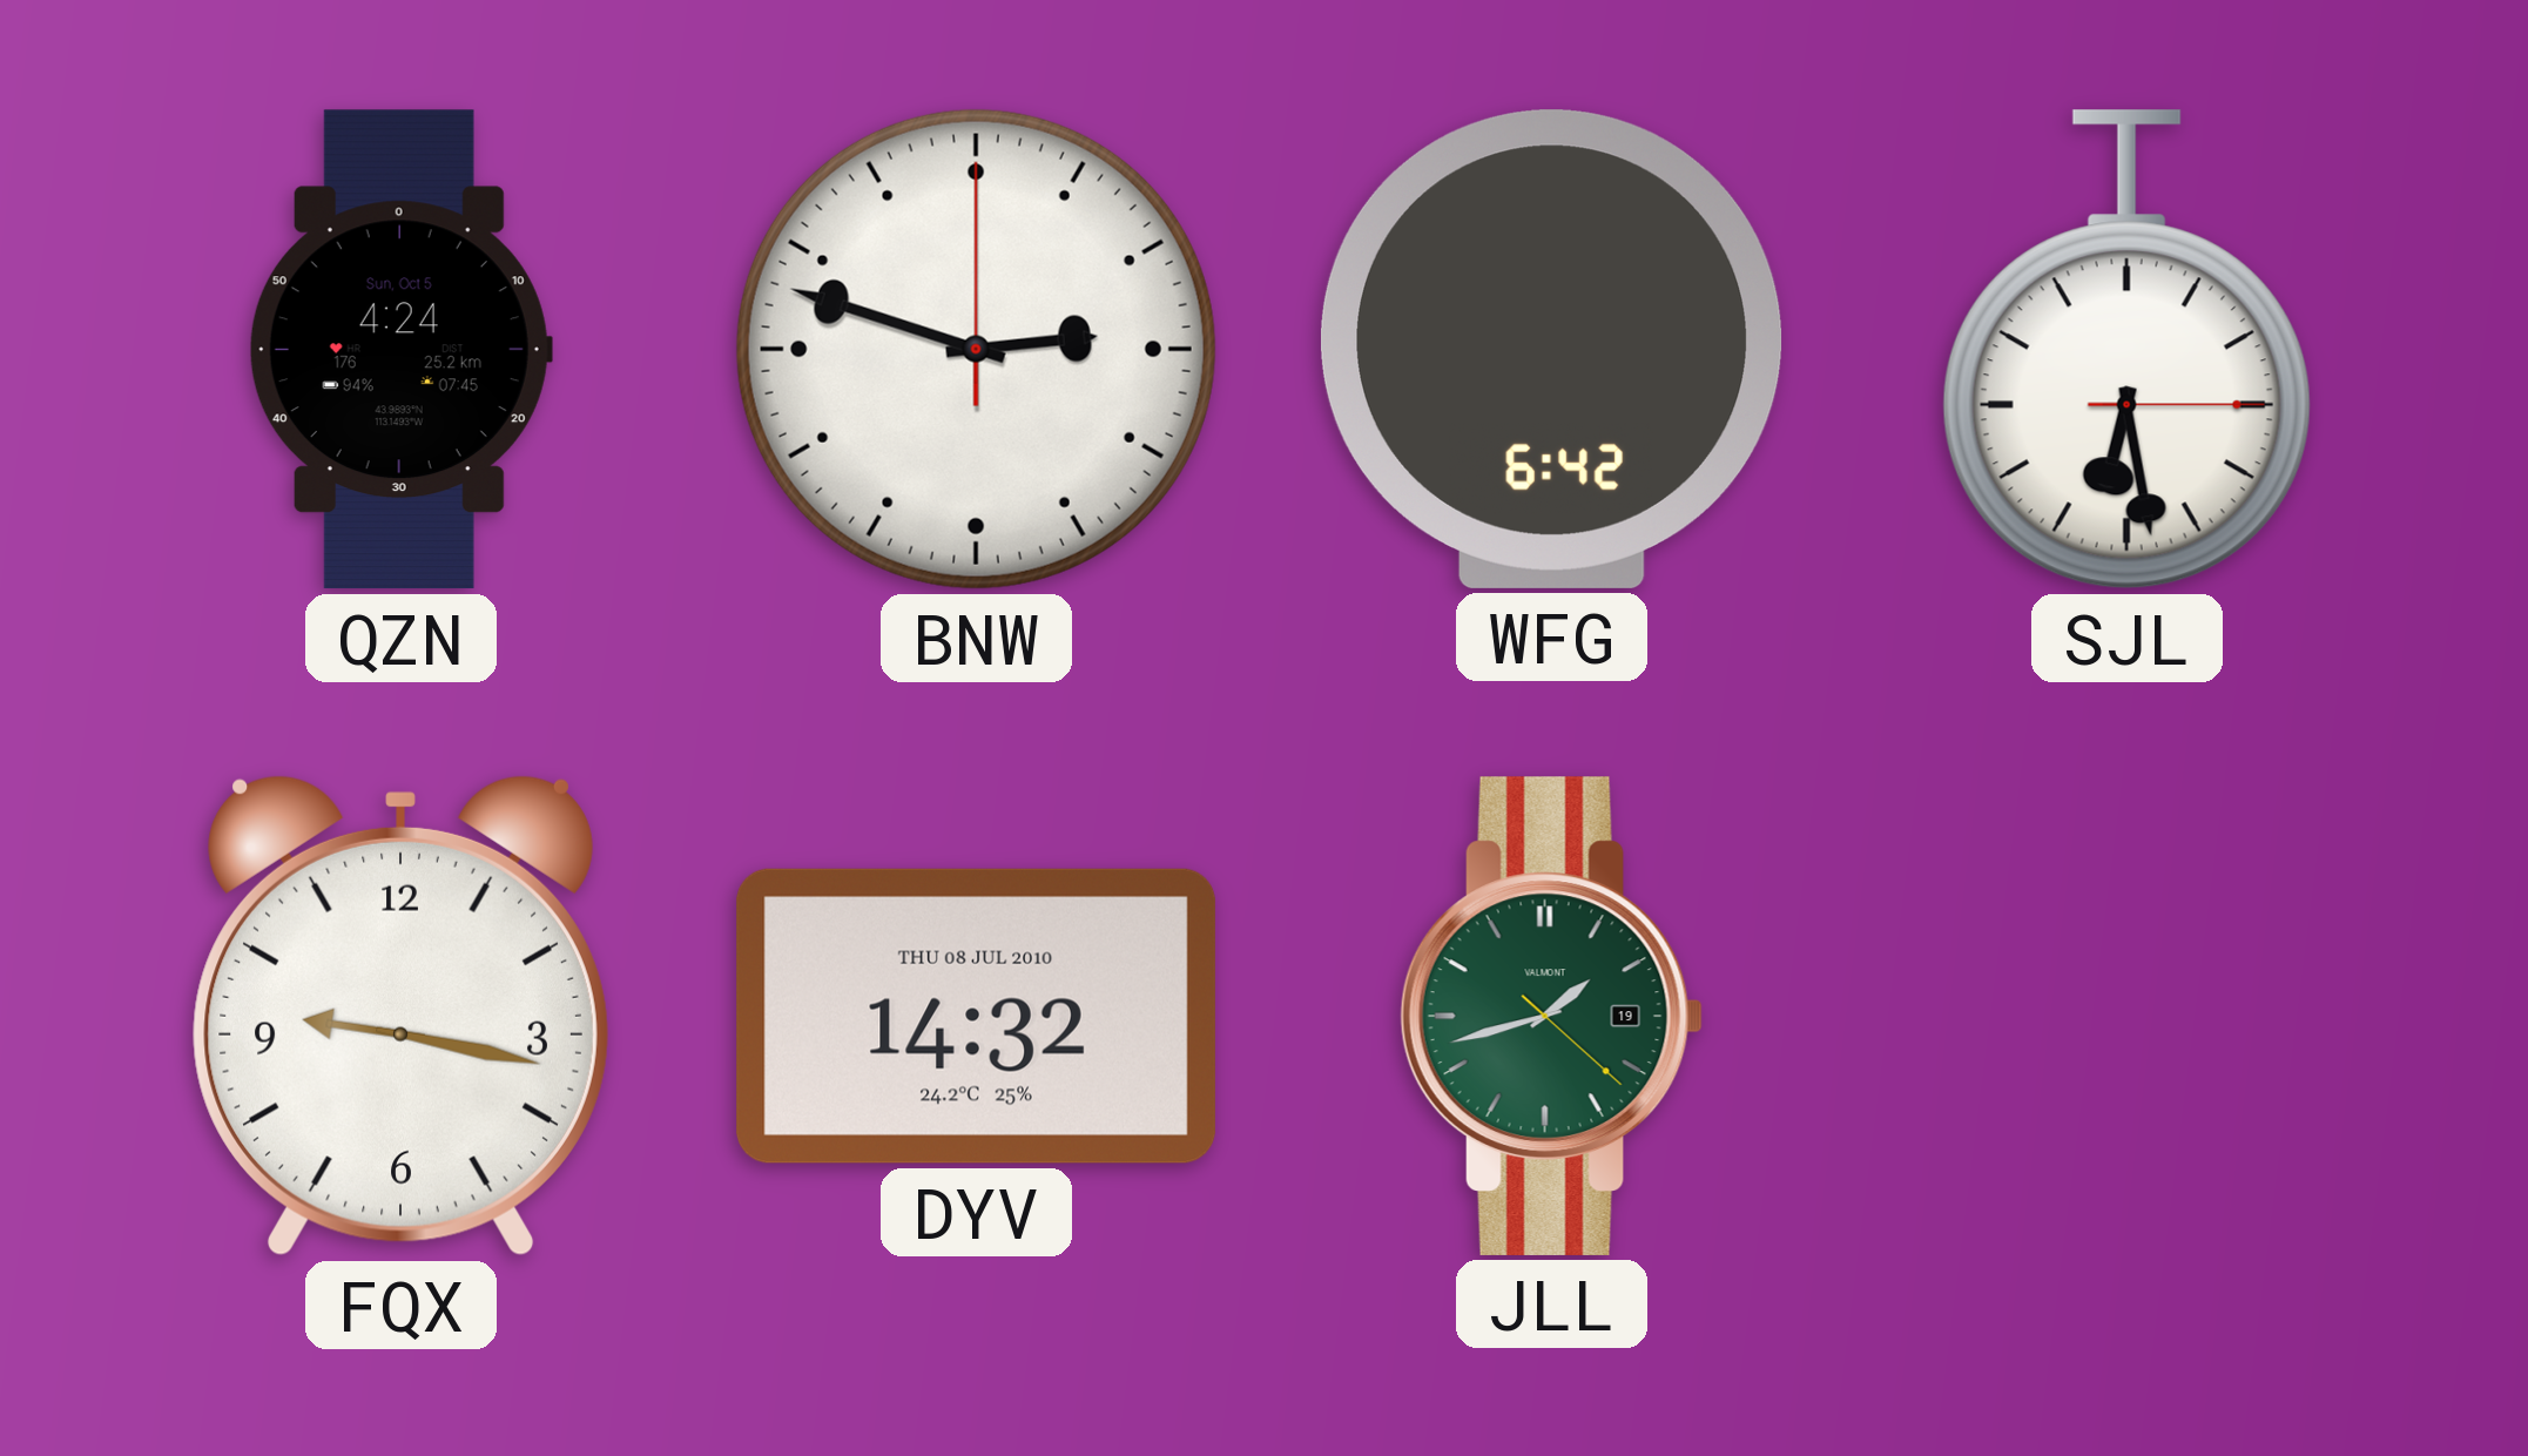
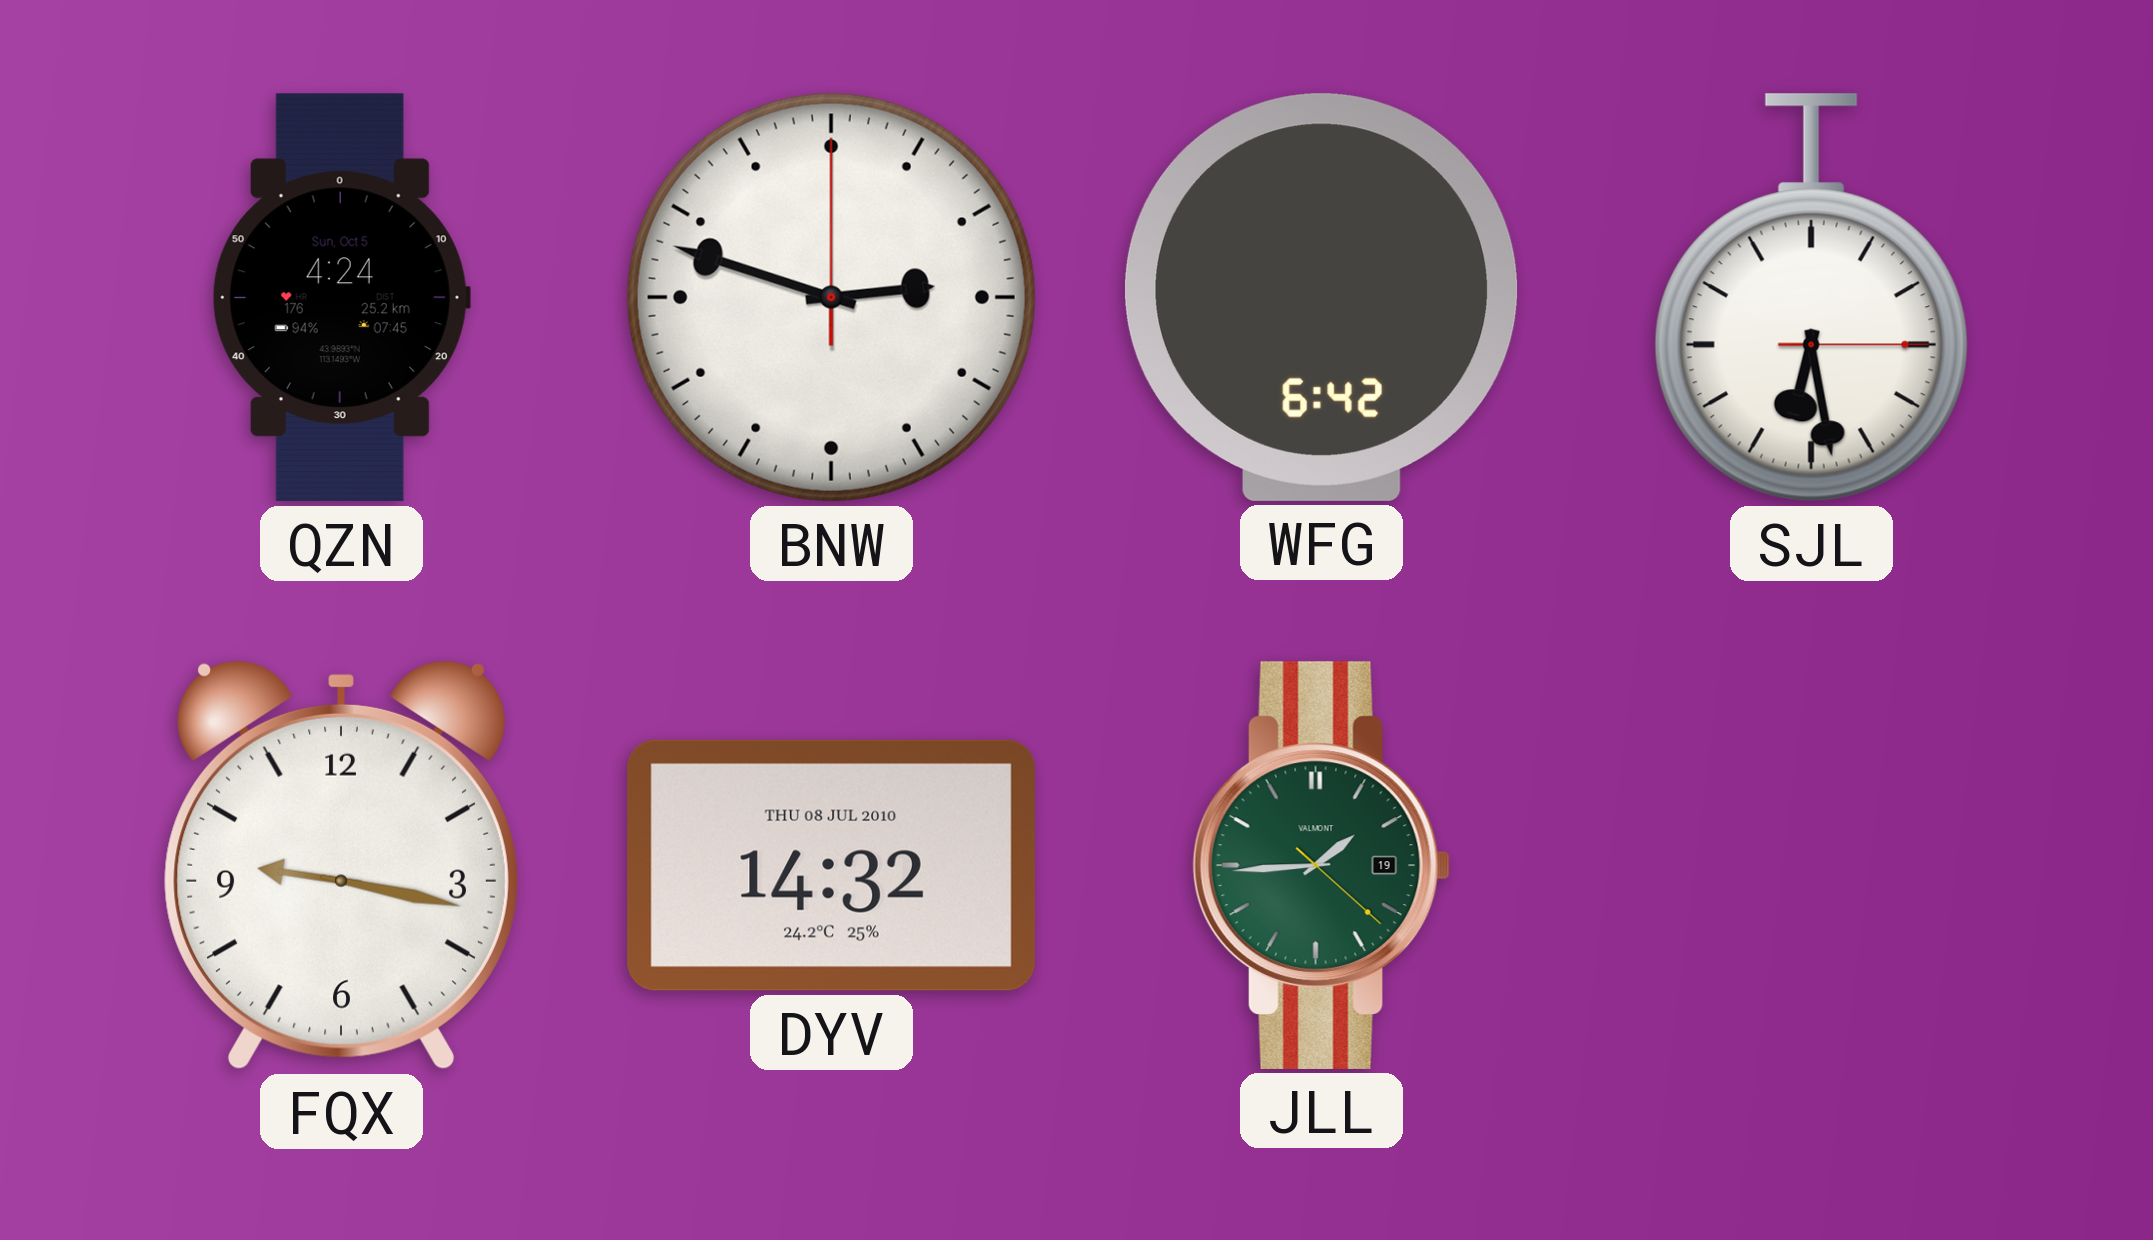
JLL: 1:42 -> 1:44 (1321, 865)
